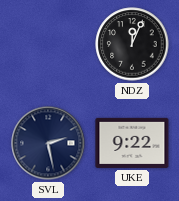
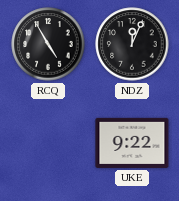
RCQ: none -> 4:55 (48, 44)
SVL: 2:28 -> none (48, 143)
